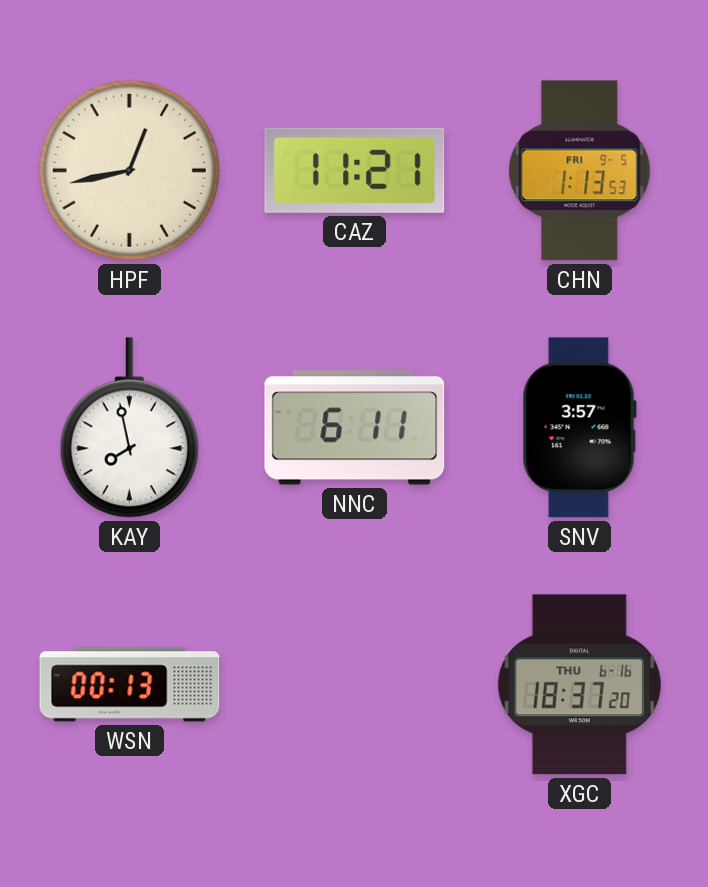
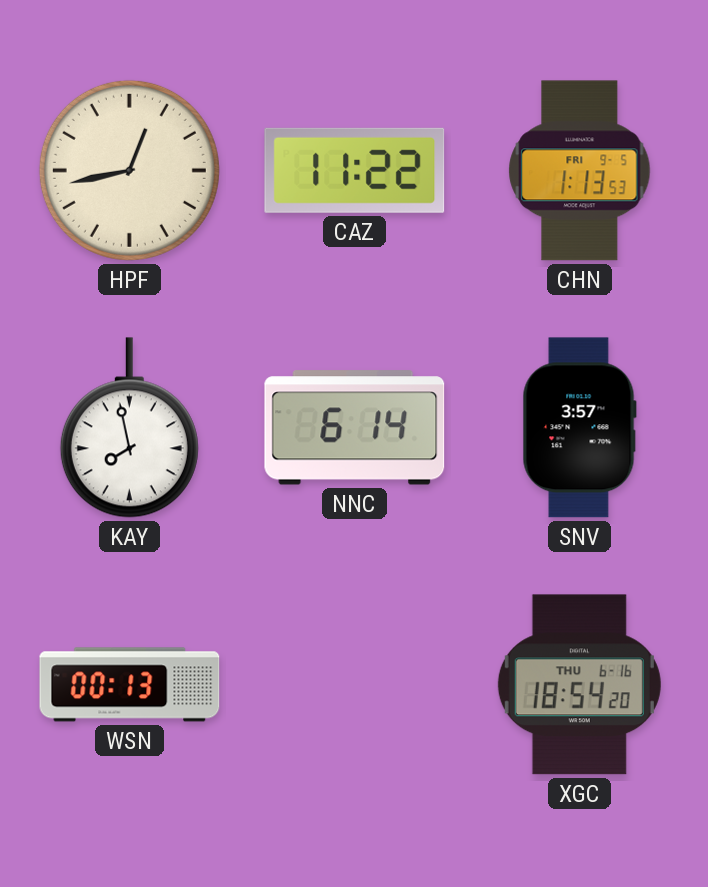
CAZ: 11:21 -> 11:22 (355, 170)
NNC: 6:11 -> 6:14 (355, 428)
XGC: 18:37 -> 18:54 (579, 685)
